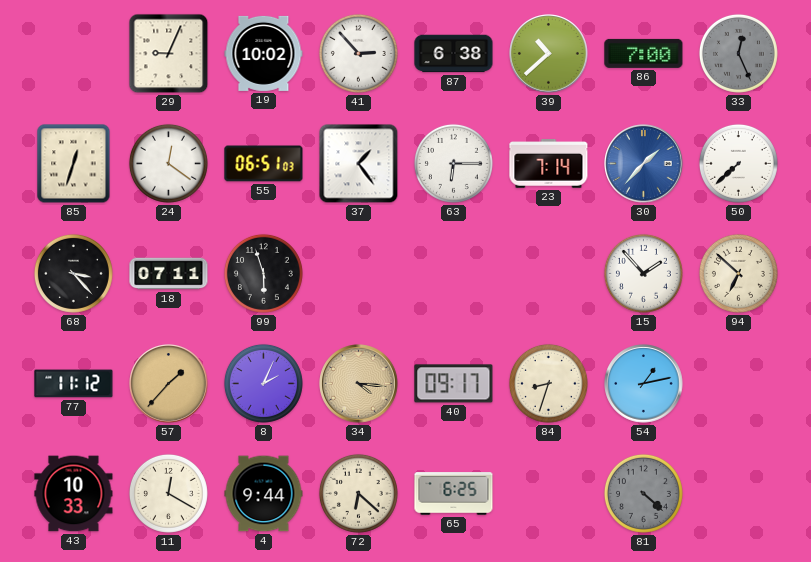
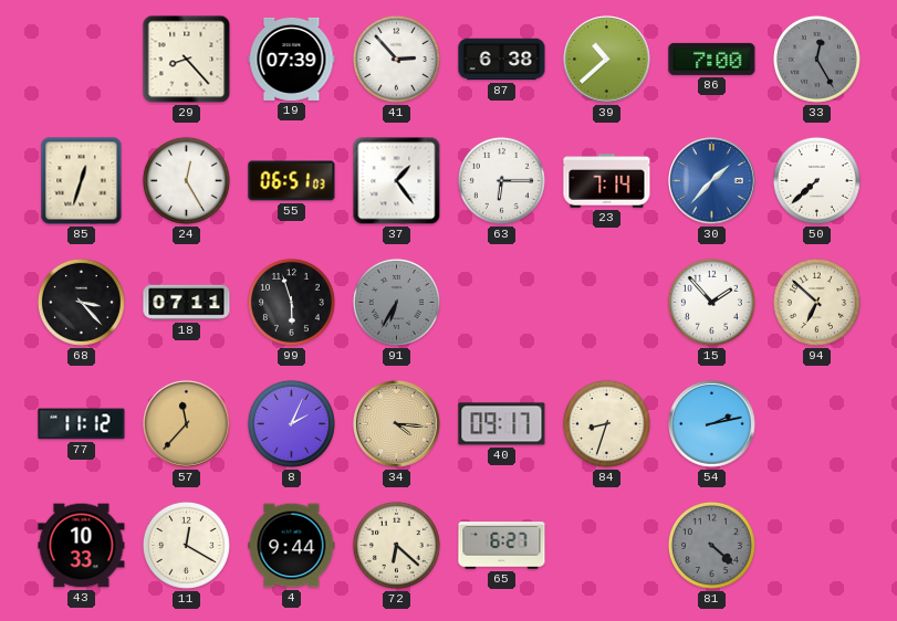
29: 9:04 -> 8:23 (187, 60)
19: 10:02 -> 07:39 (292, 59)
33: 12:26 -> 12:25 (816, 59)
24: 12:21 -> 12:25 (186, 180)
91: none -> 6:35 (396, 302)
57: 1:37 -> 11:37 (187, 424)
54: 1:13 -> 2:13 (712, 424)
65: 6:25 -> 6:27 (502, 546)
